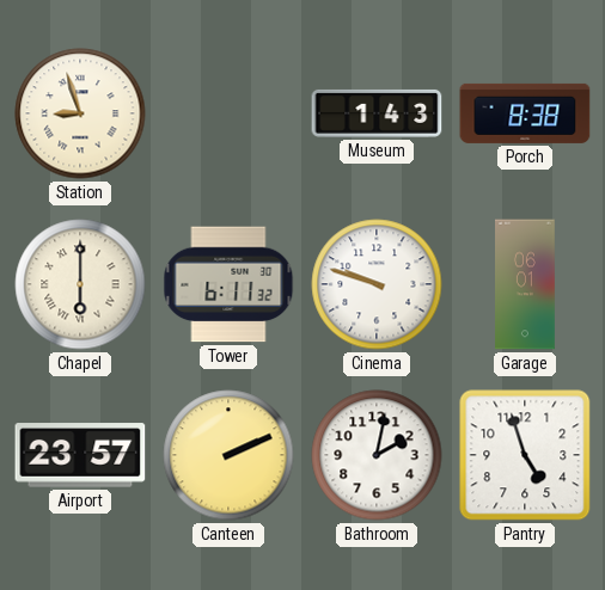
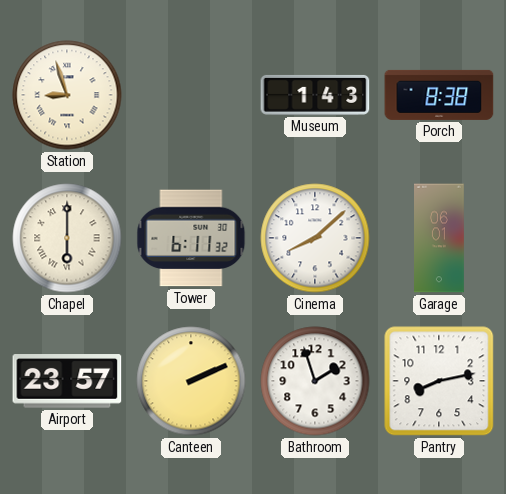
Cinema: 9:48 -> 8:08 (315, 238)
Bathroom: 2:02 -> 1:57 (315, 381)
Pantry: 4:57 -> 8:13 (439, 381)
